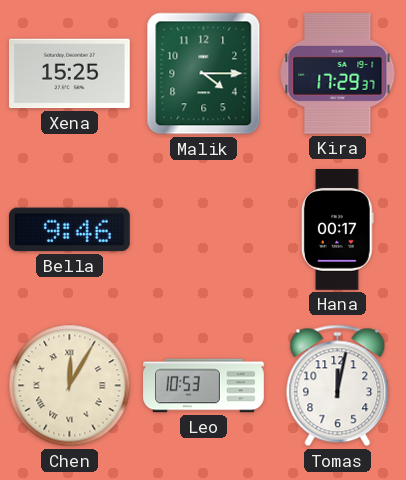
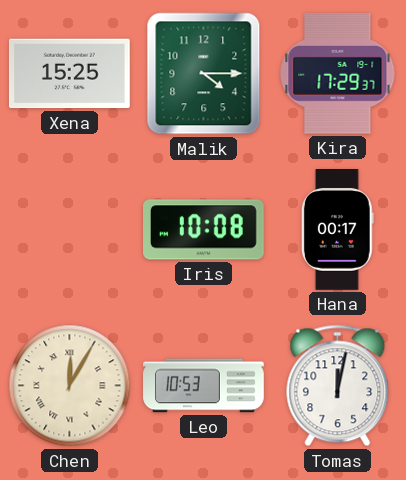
Bella: 9:46 -> none (69, 230)
Iris: none -> 10:08 (204, 230)
